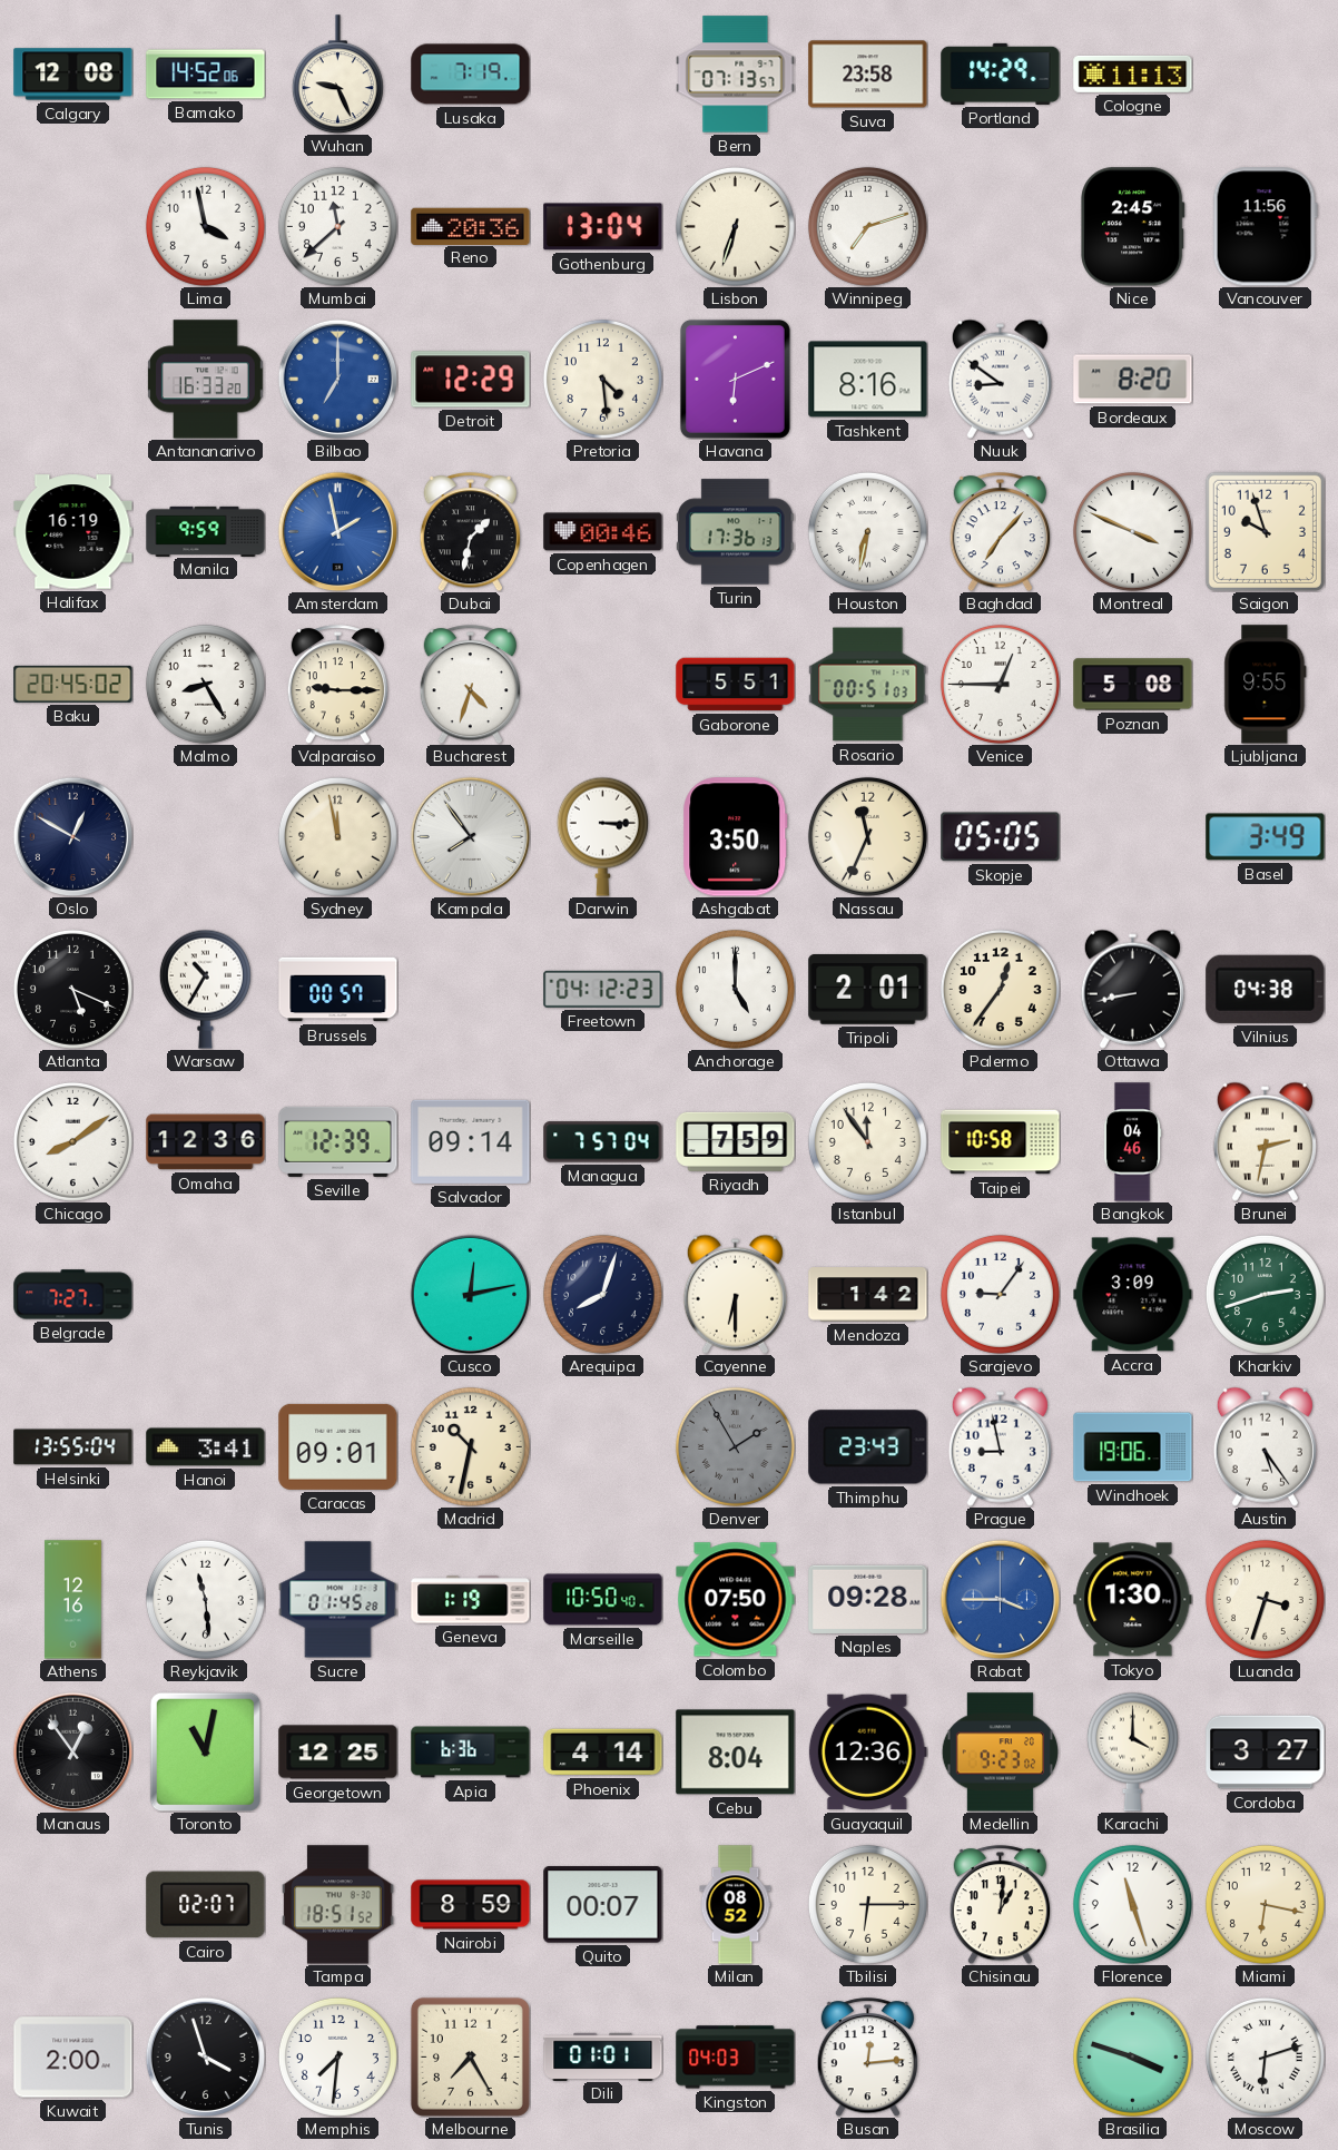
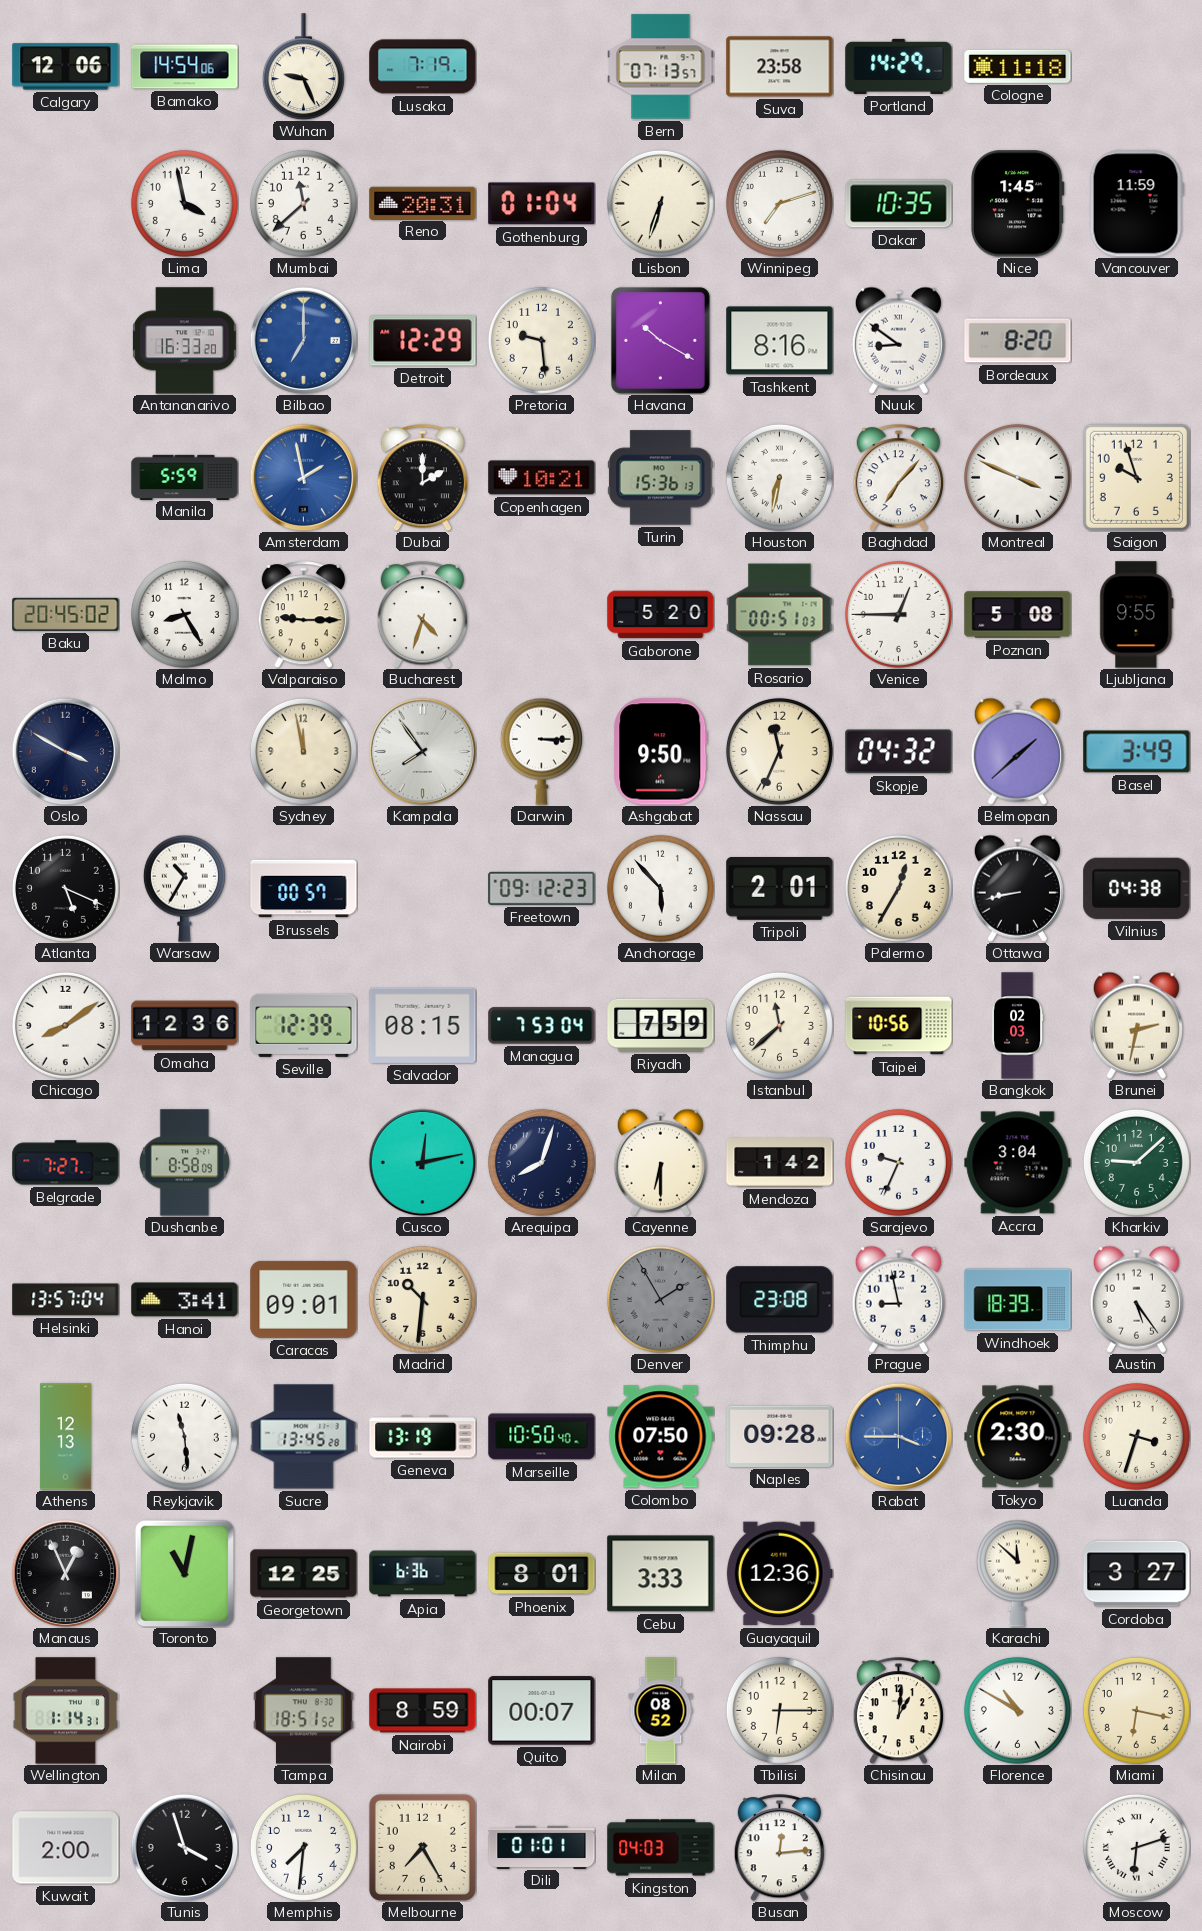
Calgary: 12:08 -> 12:06 (66, 67)
Bamako: 14:52 -> 14:54 (185, 67)
Cologne: 11:13 -> 11:18 (1018, 66)
Reno: 20:36 -> 20:31 (423, 203)
Gothenburg: 13:04 -> 01:04 (542, 204)
Dakar: none -> 10:35 (899, 204)
Nice: 2:45 -> 1:45 (1018, 204)
Vancouver: 11:56 -> 11:59 (1136, 204)
Pretoria: 4:29 -> 9:29 (541, 340)
Havana: 6:11 -> 10:20 (660, 340)
Halifax: 16:19 -> none (73, 532)
Manila: 9:59 -> 5:59 (185, 477)
Dubai: 1:32 -> 2:00 (422, 478)
Copenhagen: 00:46 -> 10:21 (542, 478)
Turin: 17:36 -> 15:36 (660, 478)
Gaborone: 5:51 -> 5:20 (661, 615)
Oslo: 12:50 -> 3:50 (65, 751)
Ashgabat: 3:50 -> 9:50 (661, 752)
Skopje: 05:05 -> 04:32 (899, 752)
Belmopan: none -> 1:38 (1017, 751)
Freetown: 04:12 -> 09:12 (542, 888)
Anchorage: 5:00 -> 5:53 (660, 888)
Palermo: 12:36 -> 12:35 (898, 888)
Salvador: 09:14 -> 08:15 (423, 1025)
Managua: 7:57 -> 7:53 (542, 1026)
Istanbul: 11:54 -> 11:38 (779, 1025)
Taipei: 10:58 -> 10:56 (899, 1026)
Bangkok: 04:46 -> 02:03 (1017, 1026)
Dushanbe: none -> 8:58 (184, 1163)
Sarajevo: 9:06 -> 9:34 (898, 1162)
Accra: 3:09 -> 3:04 (1018, 1163)
Kharkiv: 2:42 -> 9:08 (1136, 1162)
Helsinki: 13:55 -> 13:57 (66, 1300)
Madrid: 10:32 -> 10:31 (422, 1299)
Thimphu: 23:43 -> 23:08 (780, 1300)
Windhoek: 19:06 -> 18:39 (1018, 1300)
Athens: 12:16 -> 12:13 (66, 1437)
Sucre: 01:45 -> 13:45 (304, 1437)
Geneva: 1:19 -> 13:19 (423, 1437)
Tokyo: 1:30 -> 2:30 (1018, 1437)
Manaus: 12:54 -> 12:56 (65, 1573)
Phoenix: 4:14 -> 8:01 (542, 1574)
Cebu: 8:04 -> 3:33 (661, 1574)
Medellin: 9:23 -> none (1000, 1753)
Karachi: 4:00 -> 11:52 (1017, 1573)
Wellington: none -> 1:14 (65, 1711)
Cairo: 02:07 -> none (206, 1905)
Florence: 11:27 -> 10:50 (1017, 1710)
Brasilia: 3:48 -> none (1132, 2056)
